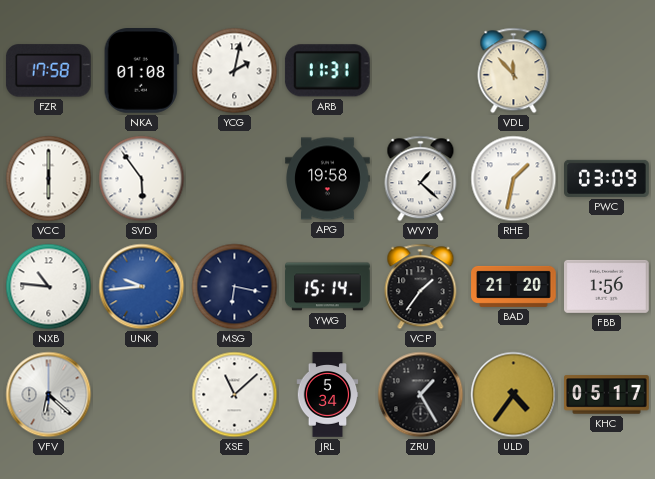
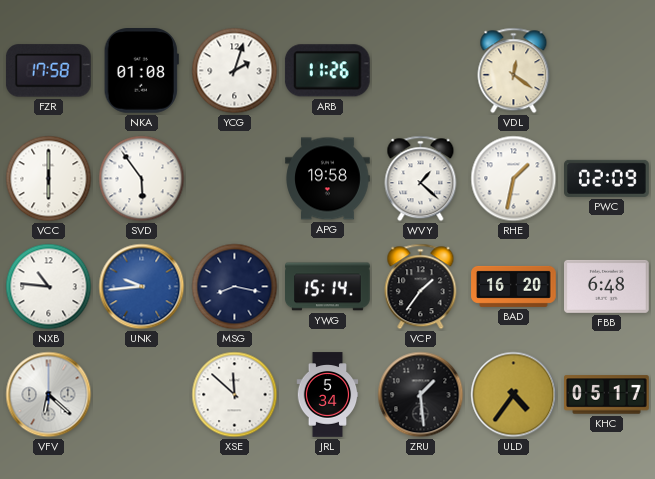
YCG: 2:02 -> 2:03 (235, 71)
ARB: 11:31 -> 11:26 (327, 71)
VDL: 11:53 -> 12:21 (514, 71)
PWC: 03:09 -> 02:09 (607, 178)
MSG: 6:17 -> 8:17 (235, 287)
BAD: 21:20 -> 16:20 (514, 286)
FBB: 1:56 -> 6:48 (607, 286)
XSE: 11:08 -> 11:52 (235, 395)
ZRU: 1:25 -> 1:29 (421, 395)
